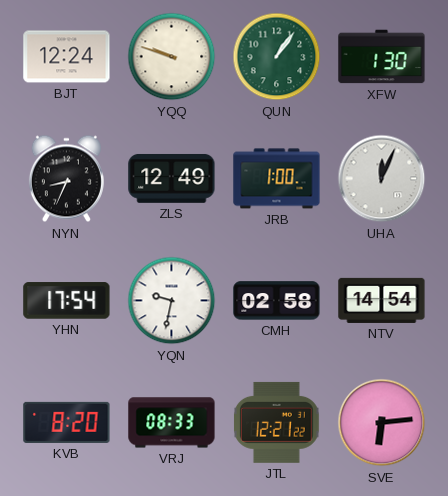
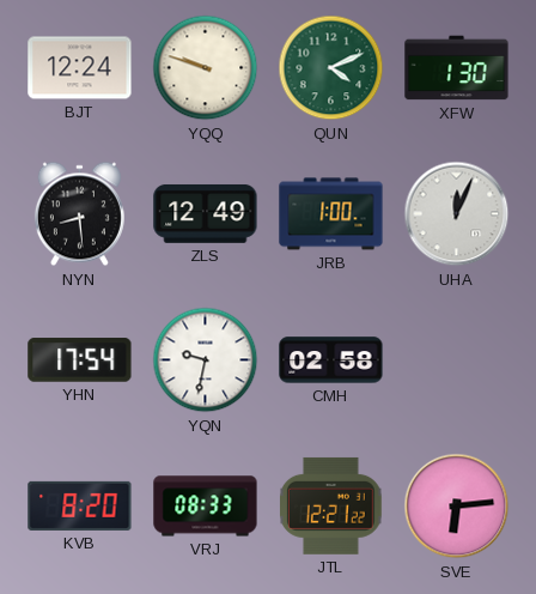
QUN: 1:06 -> 4:11 (331, 68)
NYN: 8:34 -> 8:29 (79, 214)
NTV: 14:54 -> none (382, 300)
